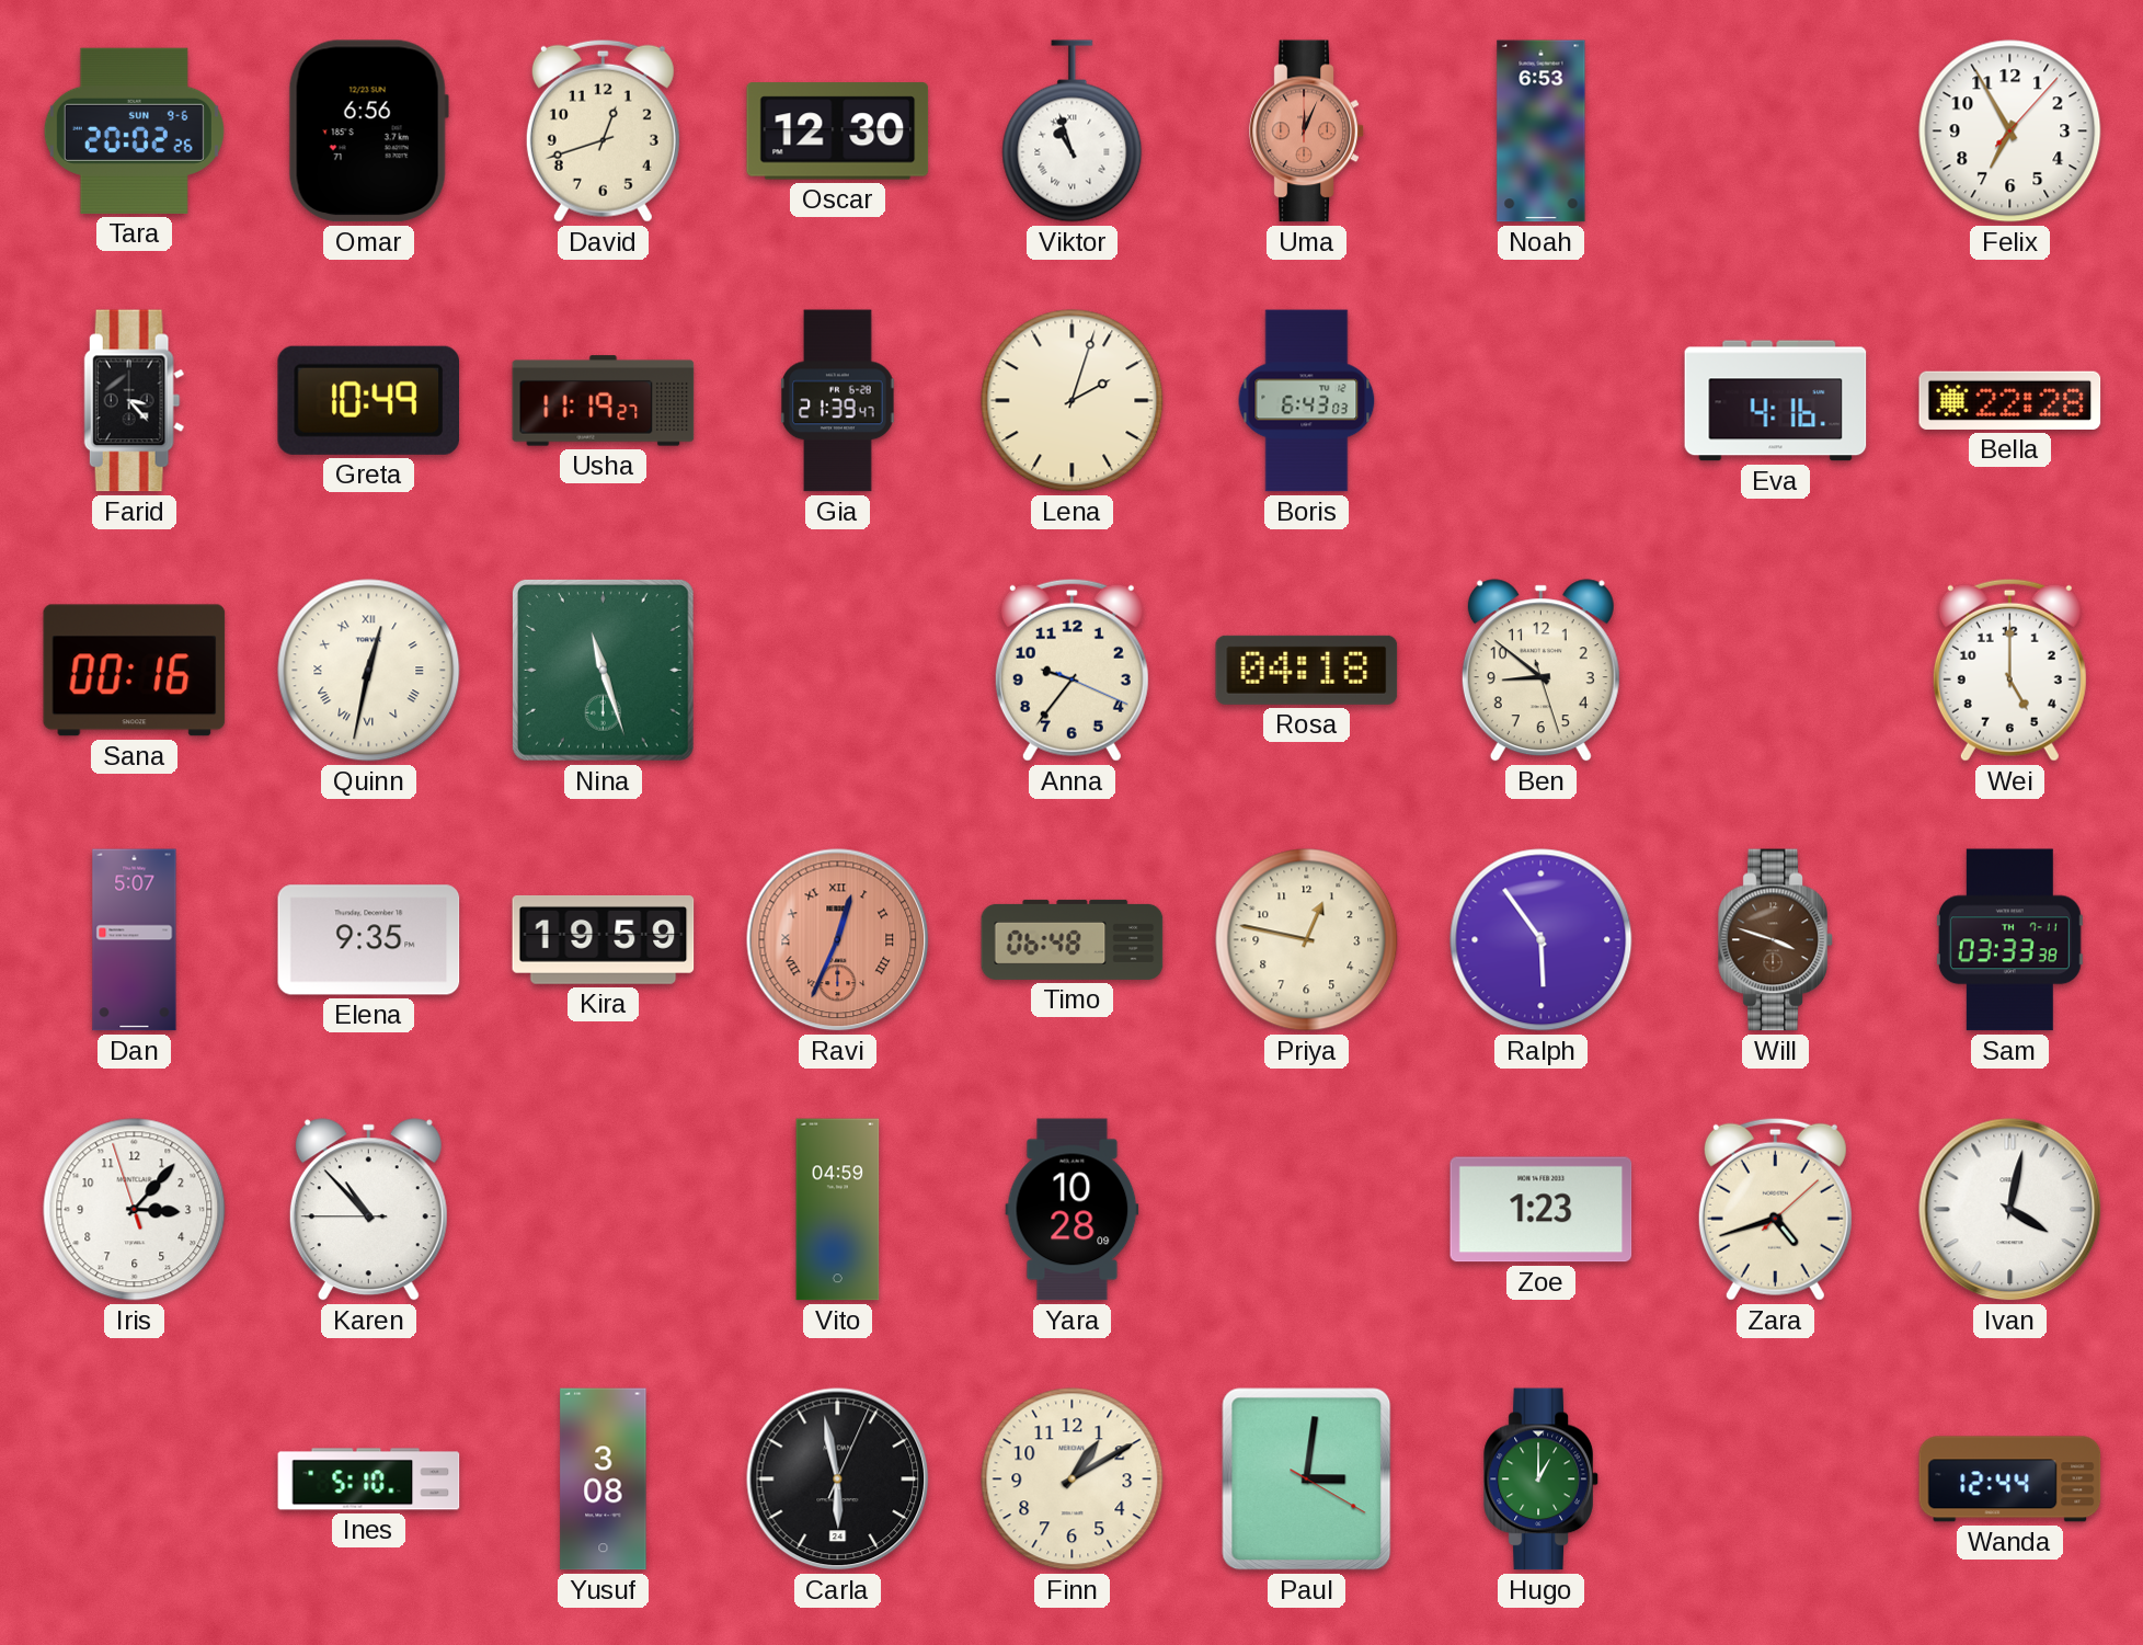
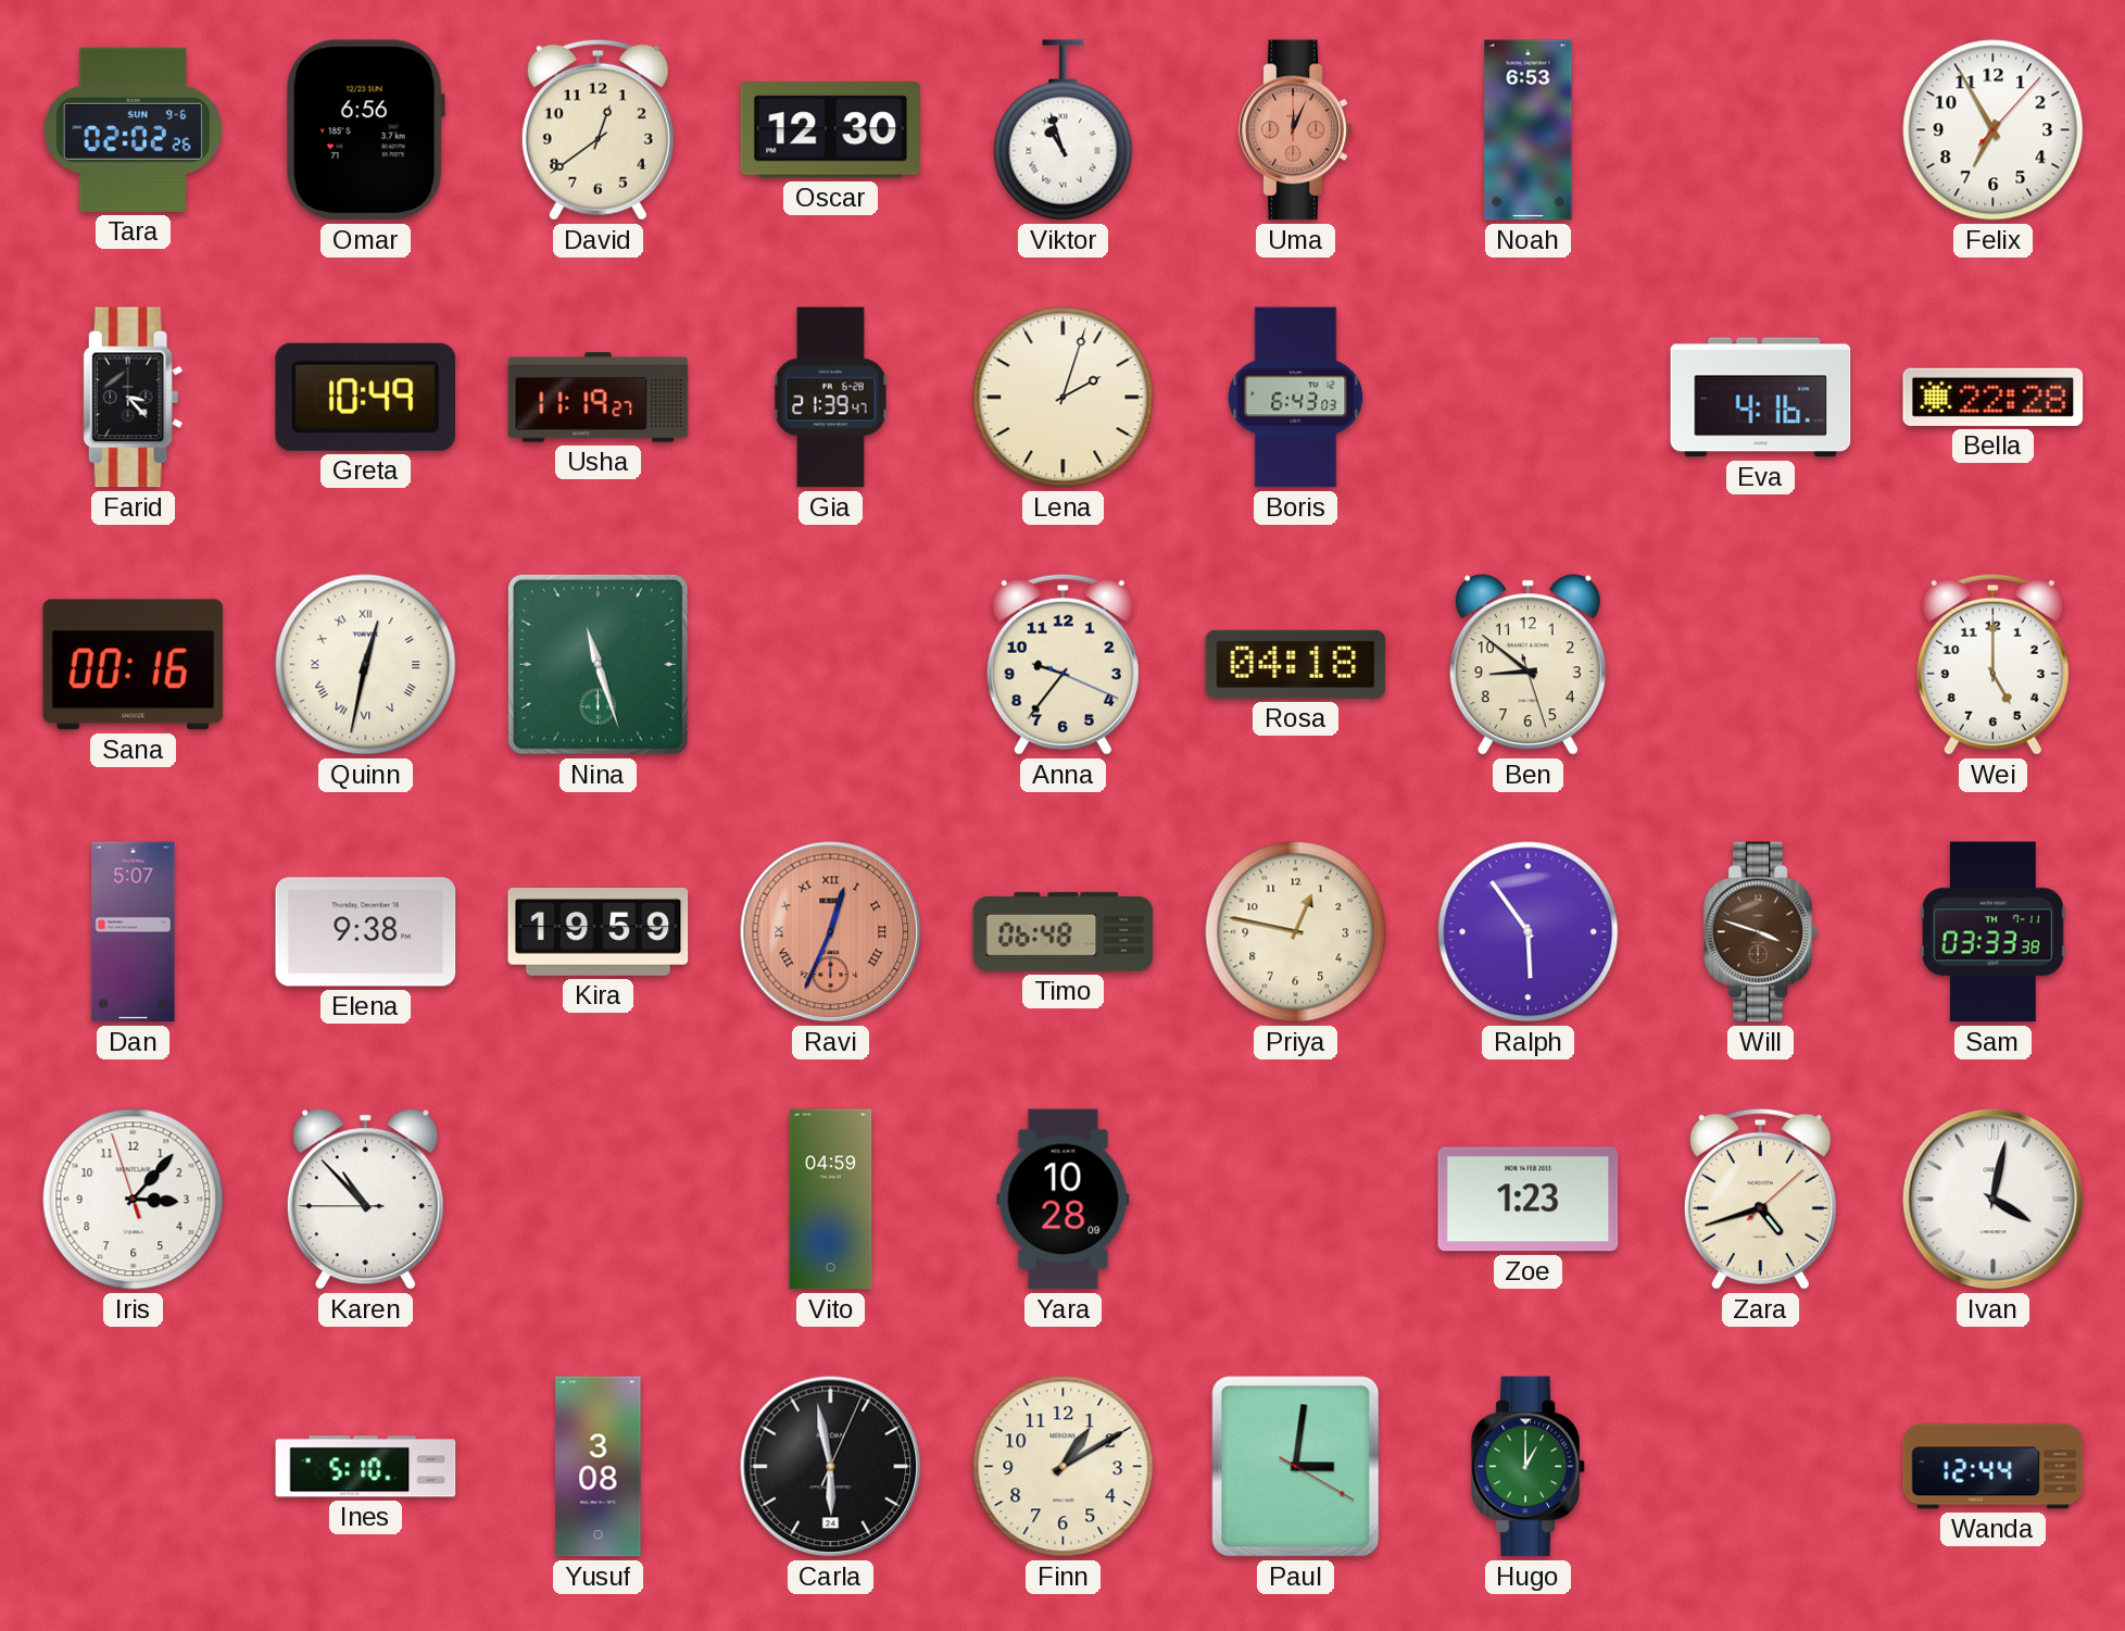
Tara: 20:02 -> 02:02 (133, 129)
David: 12:42 -> 12:39 (598, 129)
Elena: 9:35 -> 9:38 (366, 932)
